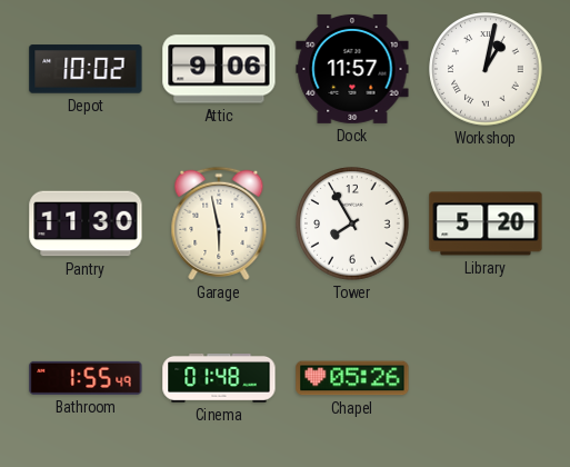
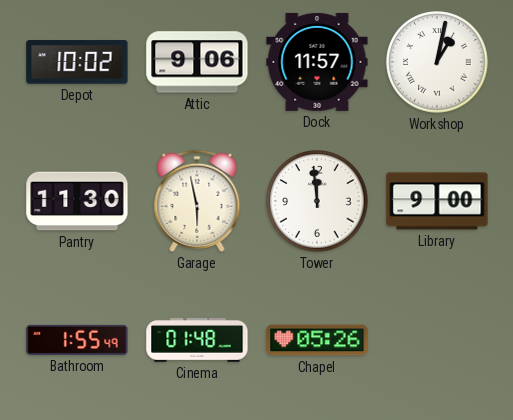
Tower: 7:55 -> 11:59 (317, 201)
Library: 5:20 -> 9:00 (437, 201)
